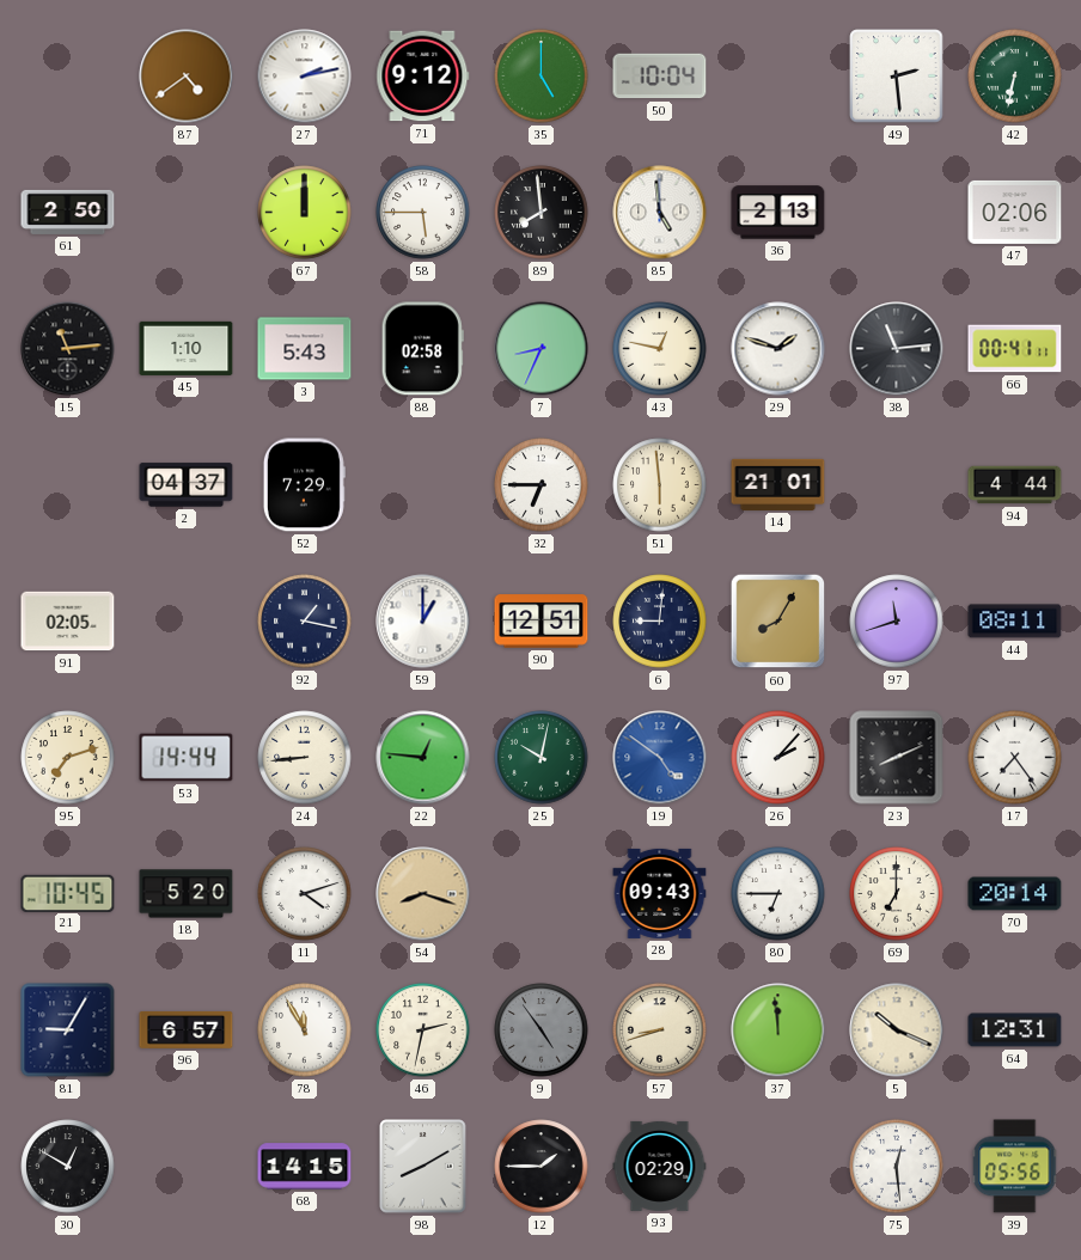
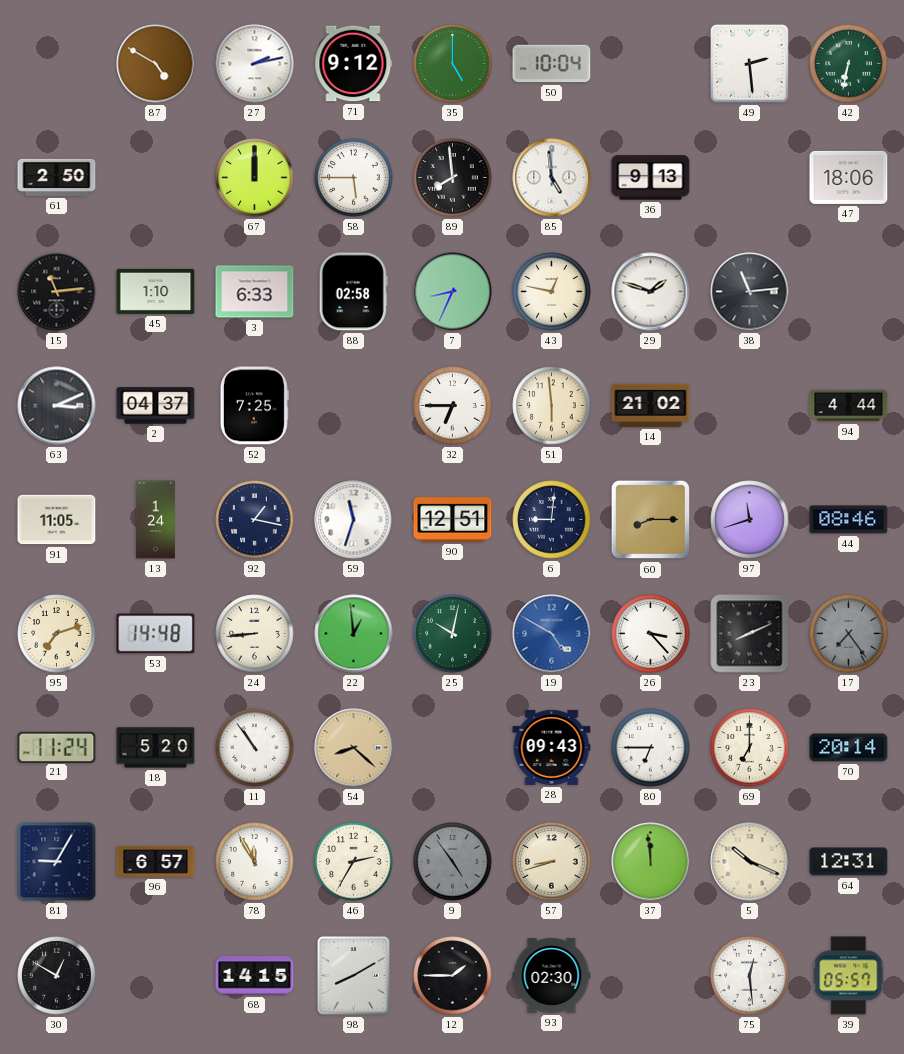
87: 4:39 -> 4:50 (156, 64)
36: 2:13 -> 9:13 (651, 178)
47: 02:06 -> 18:06 (849, 177)
3: 5:43 -> 6:33 (255, 292)
66: 00:41 -> none (1015, 349)
63: none -> 3:11 (57, 406)
52: 7:29 -> 7:25 (254, 406)
14: 21:01 -> 21:02 (651, 405)
91: 02:05 -> 11:05 (57, 520)
13: none -> 1:24 (156, 520)
59: 1:00 -> 11:33 (354, 520)
60: 8:05 -> 8:15 (651, 520)
44: 08:11 -> 08:46 (849, 520)
53: 14:44 -> 14:48 (156, 634)
22: 12:46 -> 12:59 (354, 634)
19: 4:51 -> 4:50 (552, 634)
26: 2:07 -> 3:23 (651, 634)
17 dial: white -> grey (849, 634)
21: 10:45 -> 11:24 (57, 747)
11: 4:12 -> 10:54 (255, 748)
54: 8:18 -> 8:22 (354, 748)
46: 2:32 -> 2:35 (354, 862)
93: 02:29 -> 02:30 (552, 975)
39: 05:56 -> 05:57 (849, 976)
